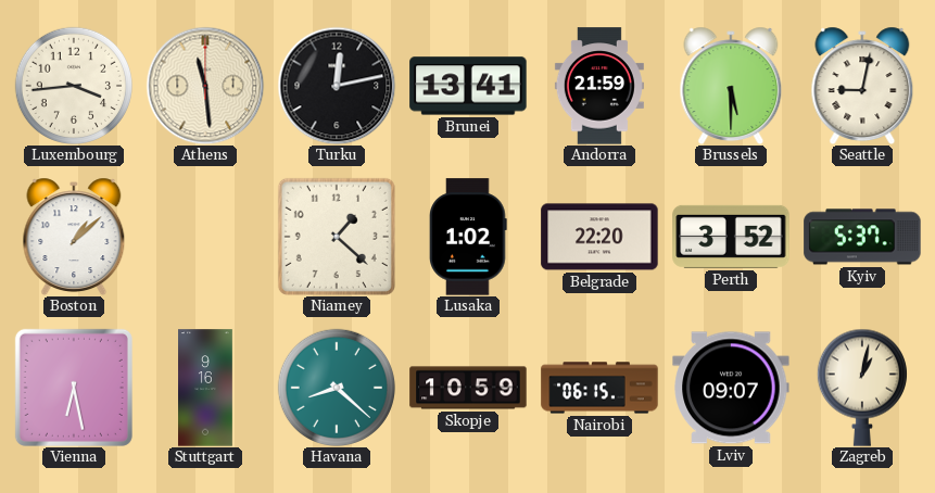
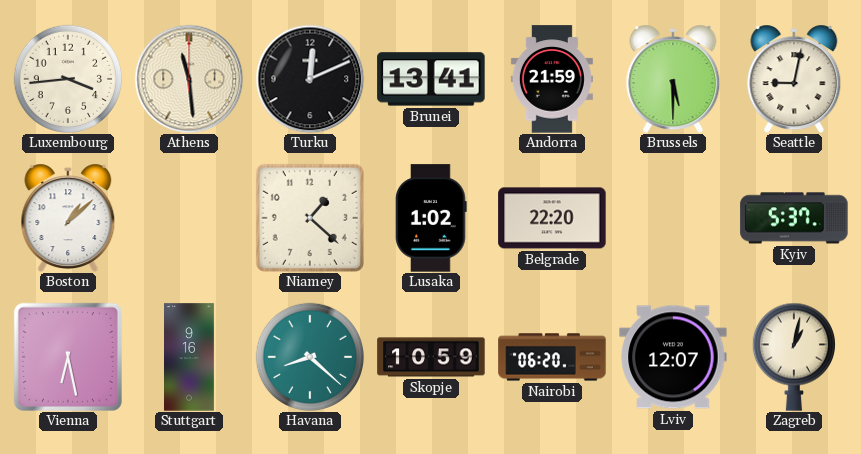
Turku: 12:13 -> 12:11 (310, 79)
Perth: 3:52 -> none (731, 237)
Nairobi: 06:15 -> 06:20 (552, 357)
Lviv: 09:07 -> 12:07 (673, 357)
